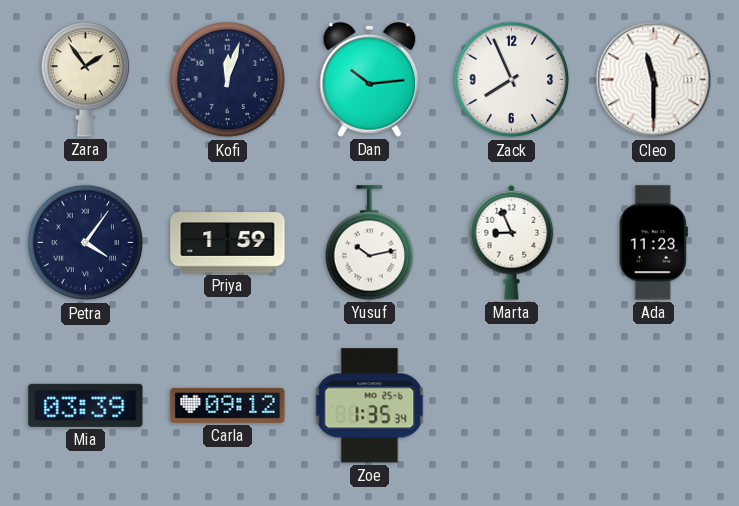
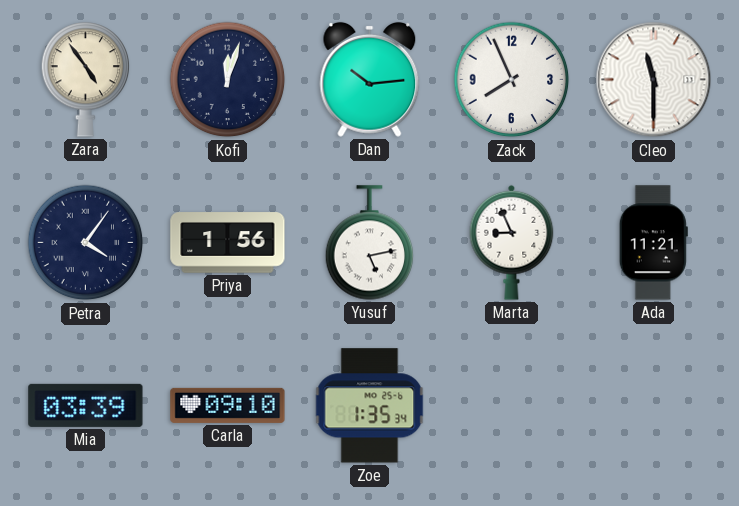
Zara: 1:54 -> 4:54 (86, 80)
Priya: 1:59 -> 1:56 (228, 243)
Yusuf: 10:13 -> 5:13 (370, 243)
Ada: 11:23 -> 11:21 (653, 243)
Carla: 09:12 -> 09:10 (228, 405)
